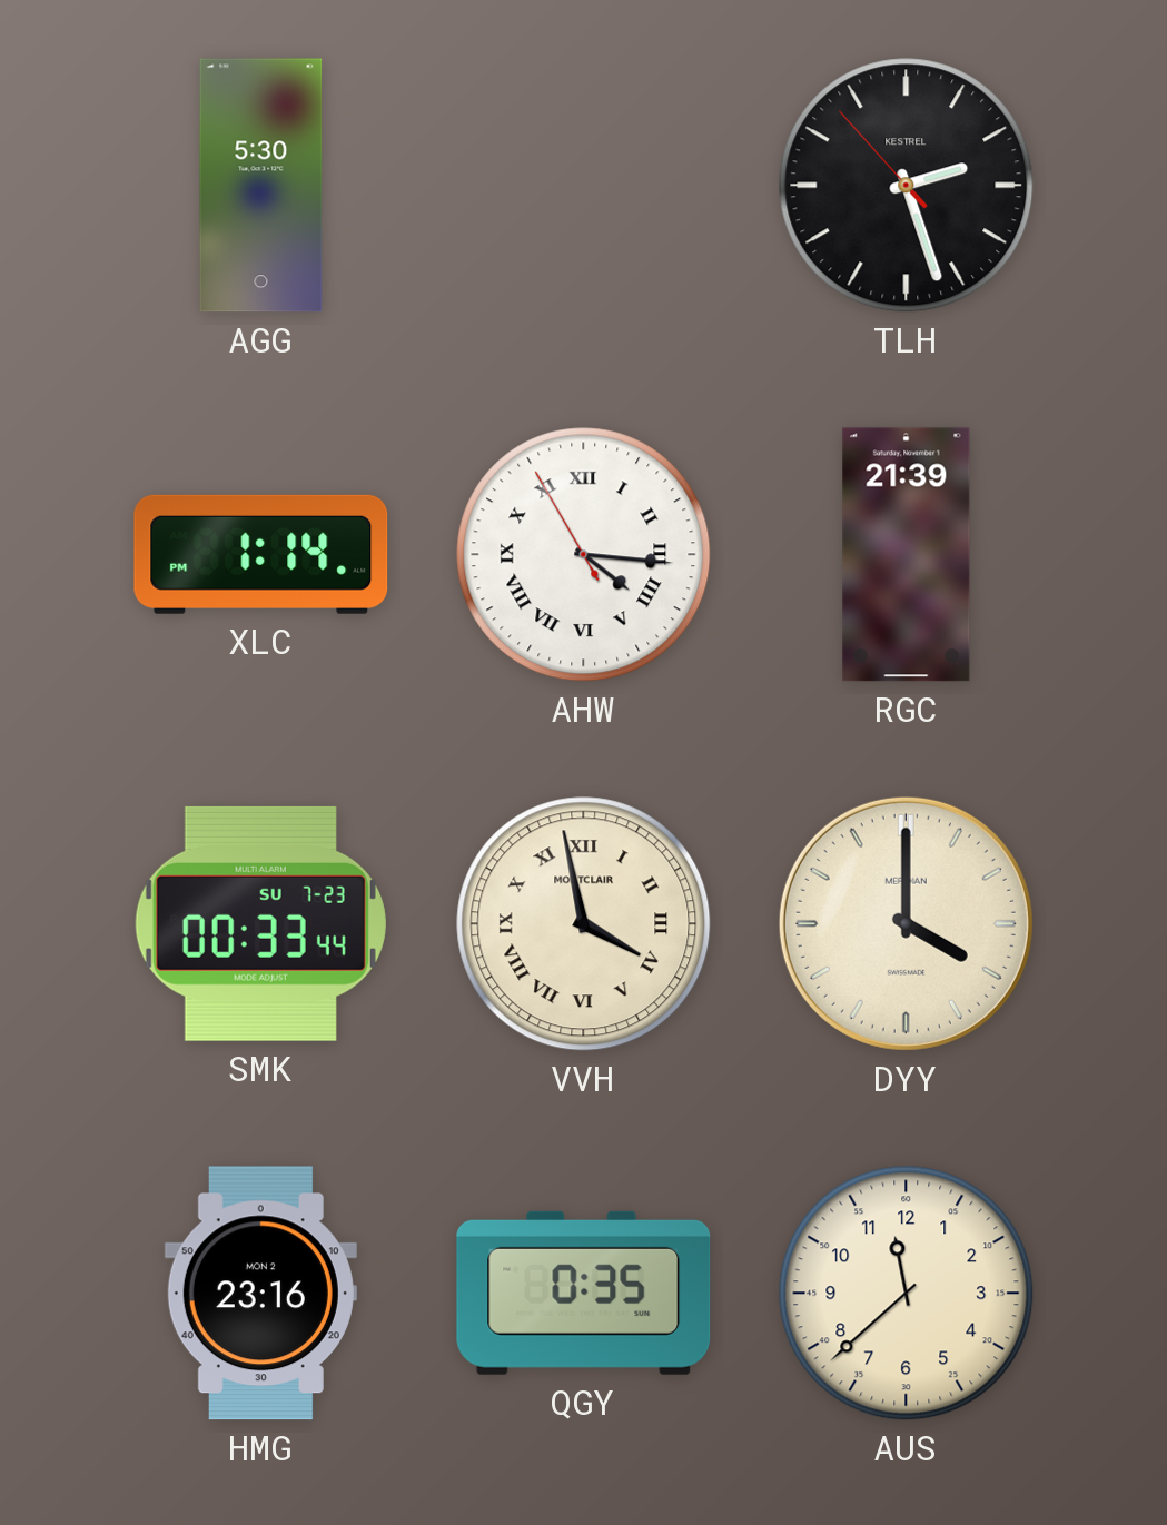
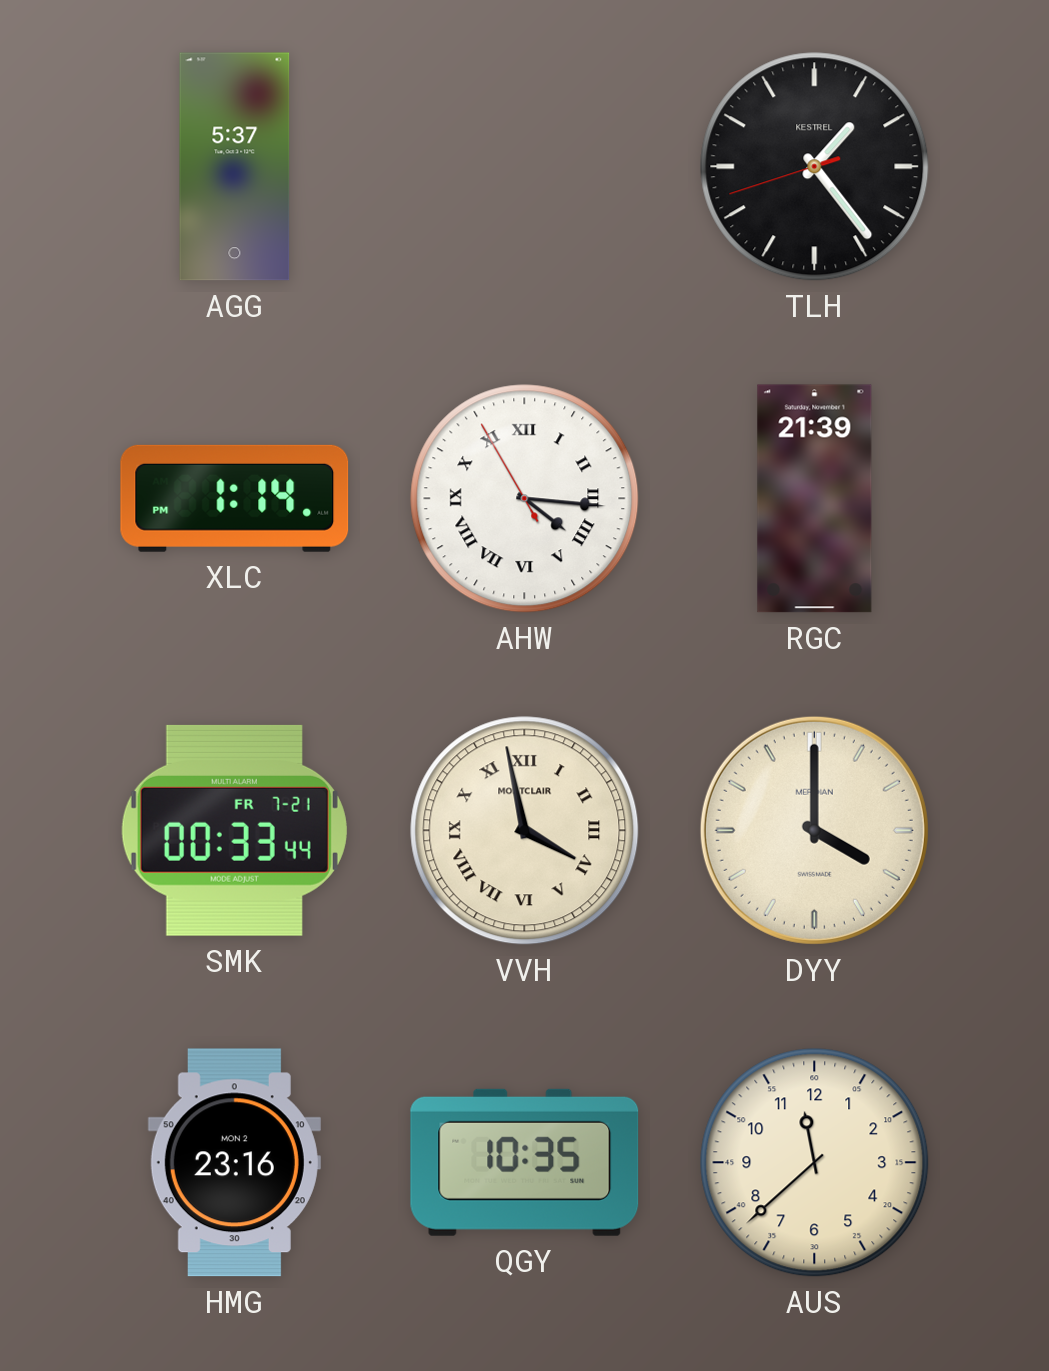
AGG: 5:30 -> 5:37 (235, 167)
TLH: 2:26 -> 1:23 (815, 167)
SMK date: SU 7-23 -> FR 7-21 (234, 830)
QGY: 0:35 -> 10:35 (525, 1162)
